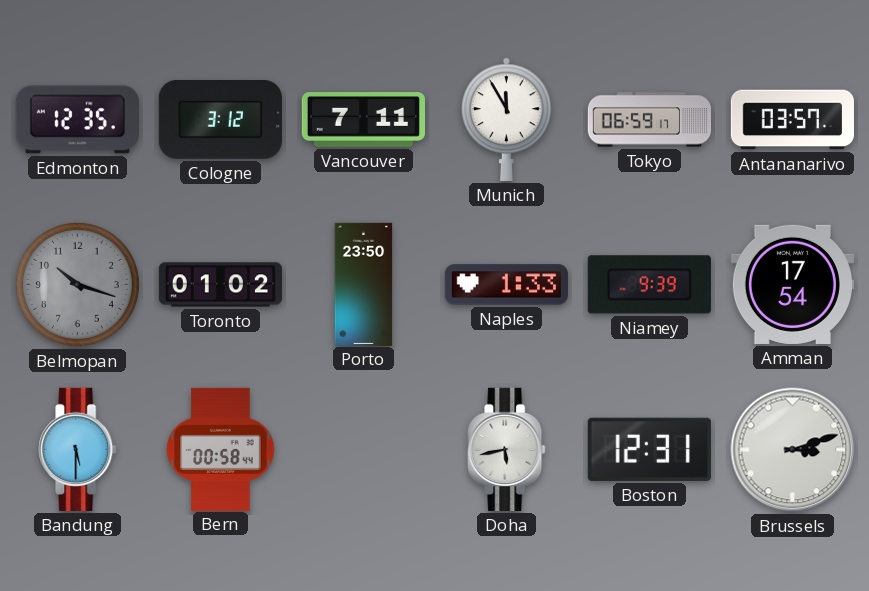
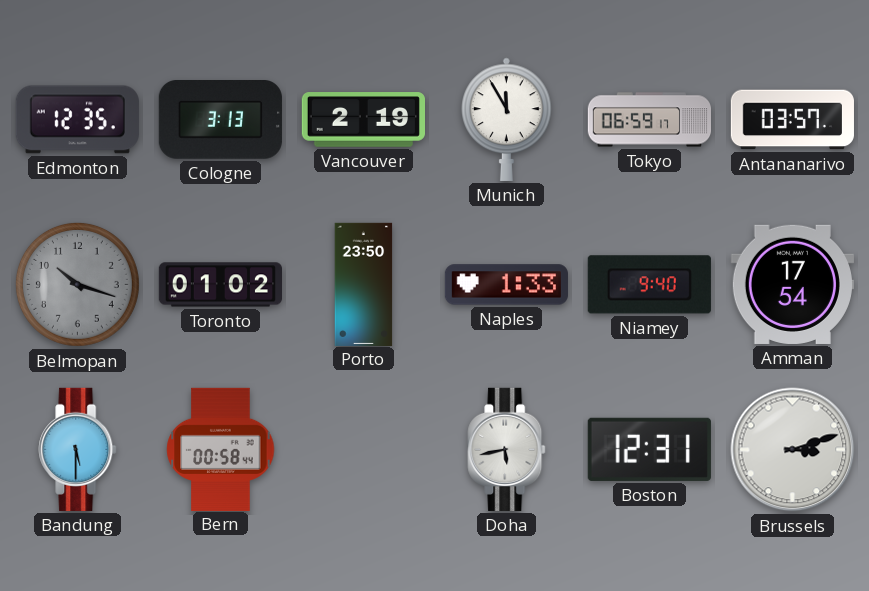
Cologne: 3:12 -> 3:13 (220, 120)
Vancouver: 7:11 -> 2:19 (363, 120)
Niamey: 9:39 -> 9:40 (649, 285)
